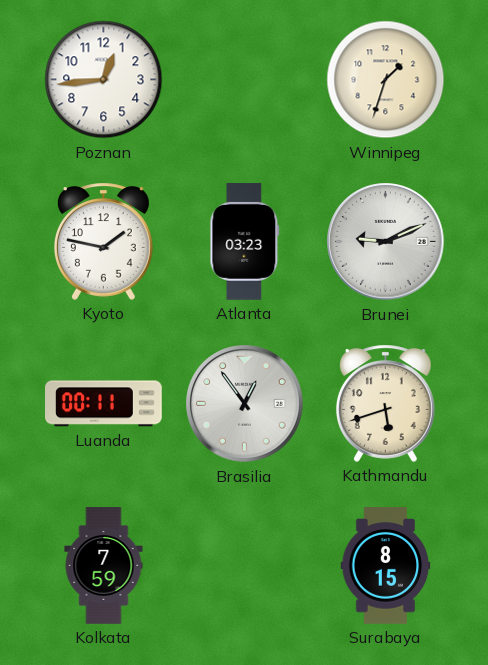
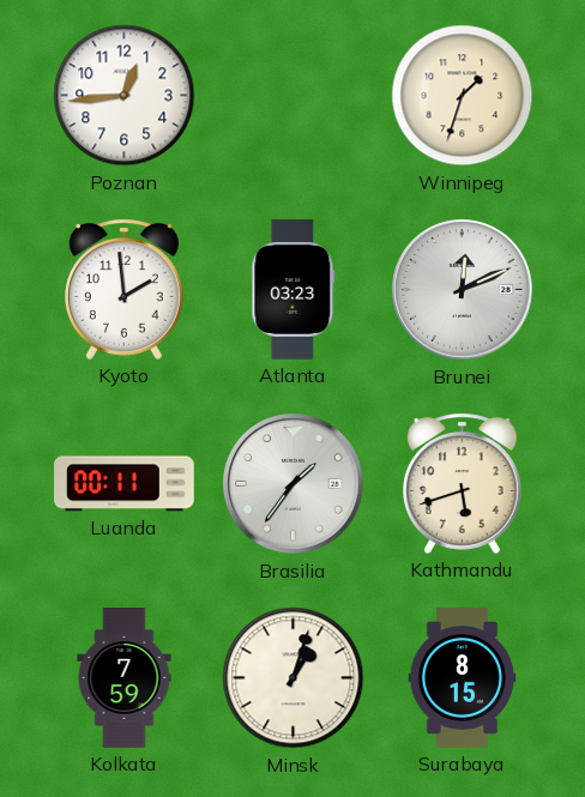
Kyoto: 1:47 -> 1:59 (123, 289)
Brunei: 9:11 -> 12:11 (463, 290)
Brasilia: 12:54 -> 1:36 (294, 484)
Minsk: none -> 1:03 (294, 678)
